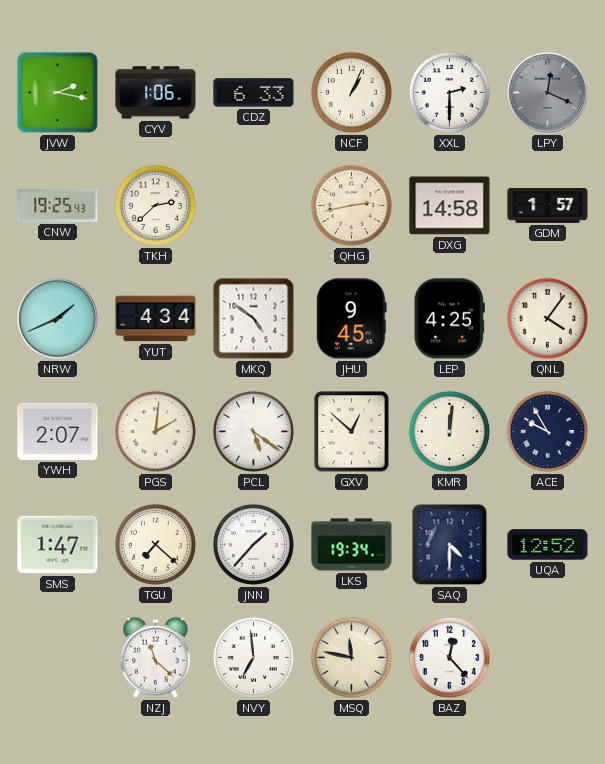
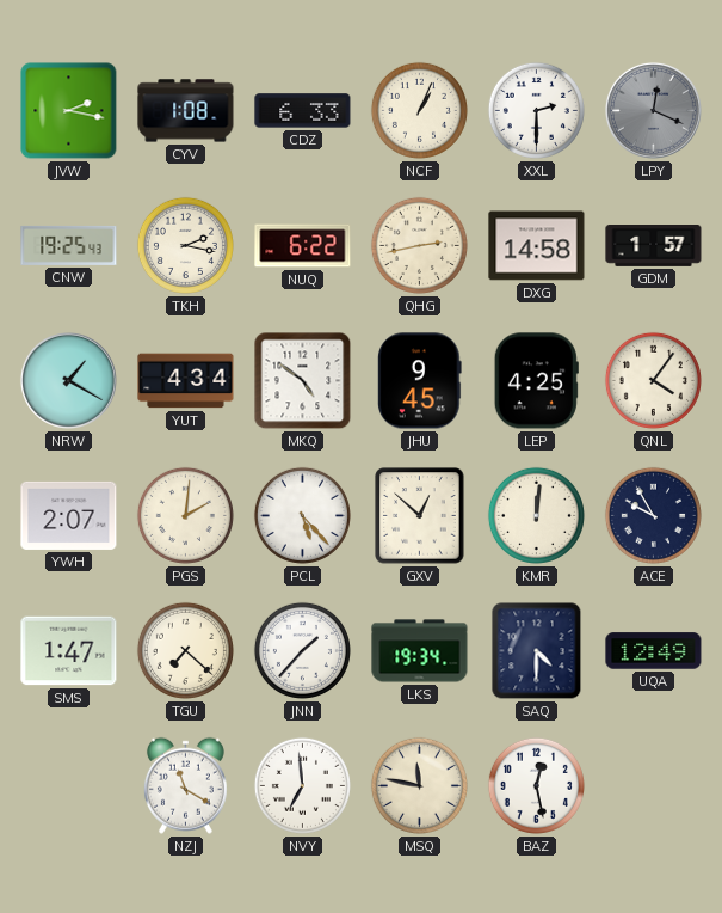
CYV: 1:06 -> 1:08 (186, 111)
TKH: 2:38 -> 2:17 (185, 245)
NUQ: none -> 6:22 (303, 246)
NRW: 1:41 -> 1:20 (68, 380)
PCL: 5:21 -> 5:23 (302, 515)
UQA: 12:52 -> 12:49 (654, 651)
NZJ: 11:22 -> 11:20 (185, 785)
BAZ: 12:23 -> 12:28 (536, 785)
